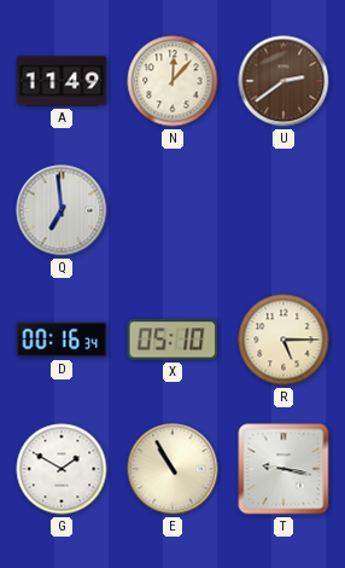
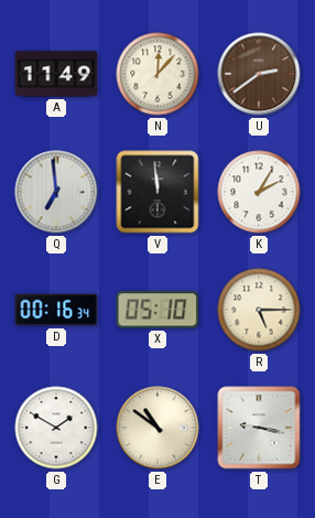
V: none -> 11:59 (157, 192)
K: none -> 2:05 (259, 192)
E: 10:55 -> 10:51 (157, 428)
